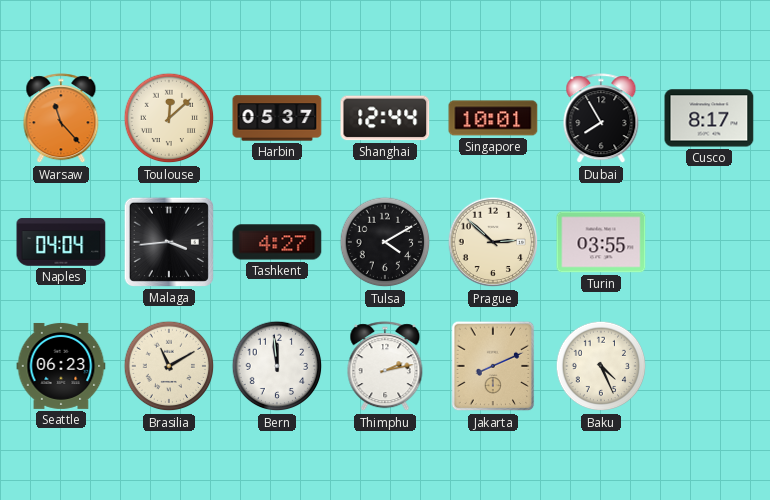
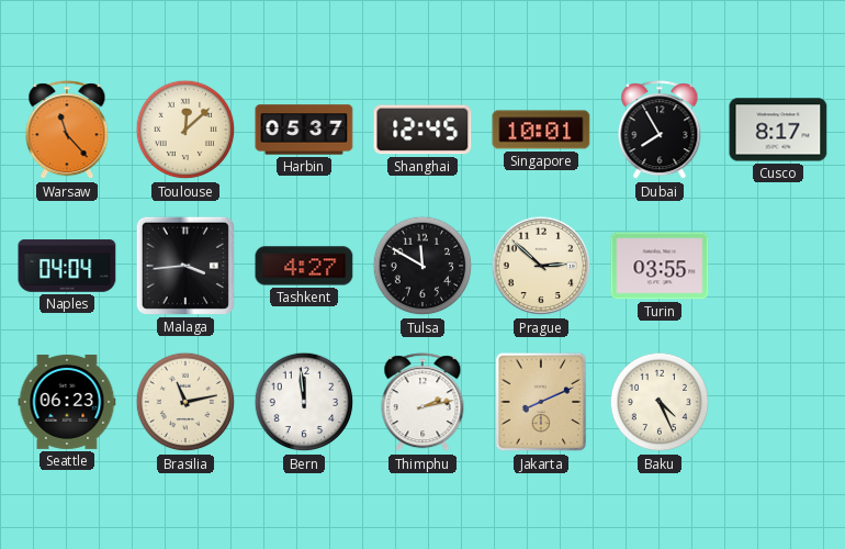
Shanghai: 12:44 -> 12:45 (422, 130)
Tulsa: 4:10 -> 11:50 (422, 266)
Brasilia: 11:10 -> 11:13 (185, 402)
